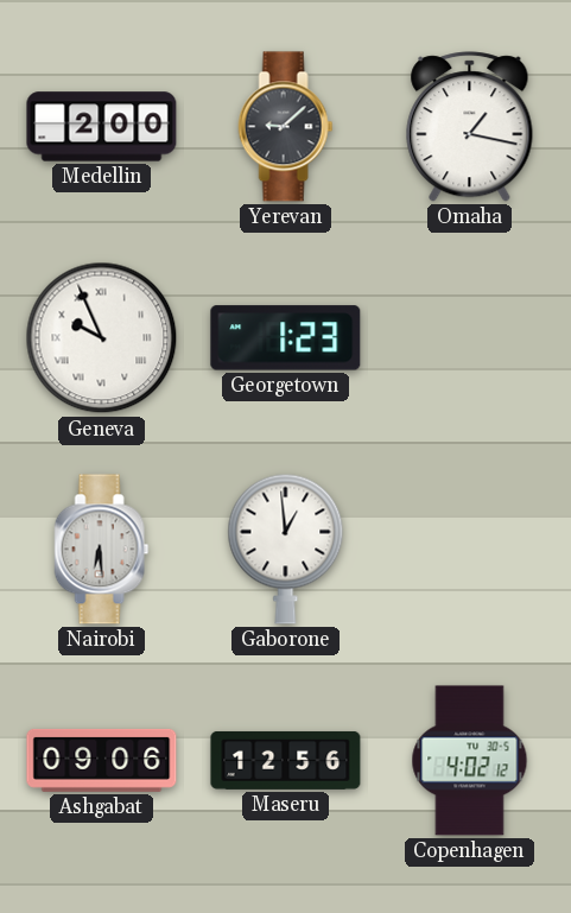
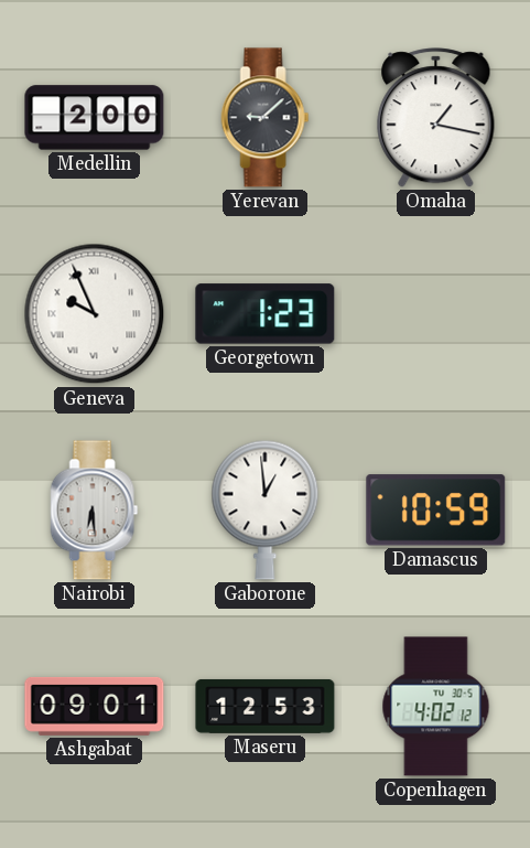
Damascus: none -> 10:59 (436, 511)
Ashgabat: 09:06 -> 09:01 (95, 706)
Maseru: 12:56 -> 12:53 (266, 706)
